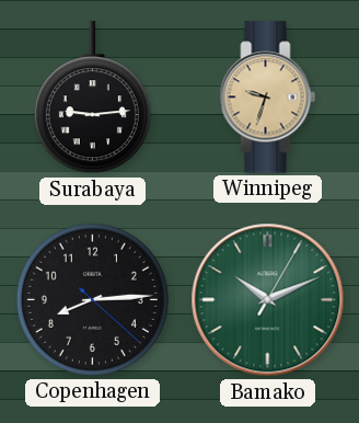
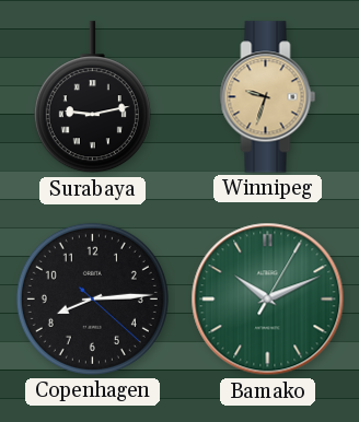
Surabaya: 9:14 -> 9:13 (92, 97)
